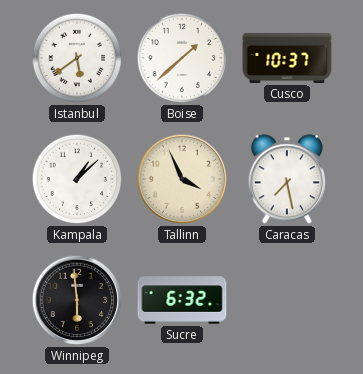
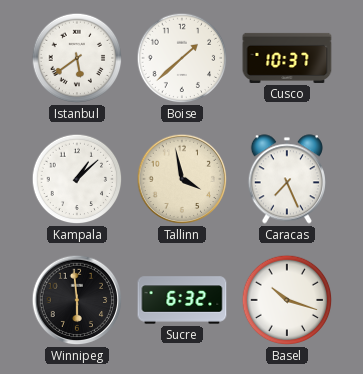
Tallinn: 3:56 -> 3:58 (182, 179)
Caracas: 7:28 -> 7:26 (287, 179)
Basel: none -> 10:18 (287, 300)
